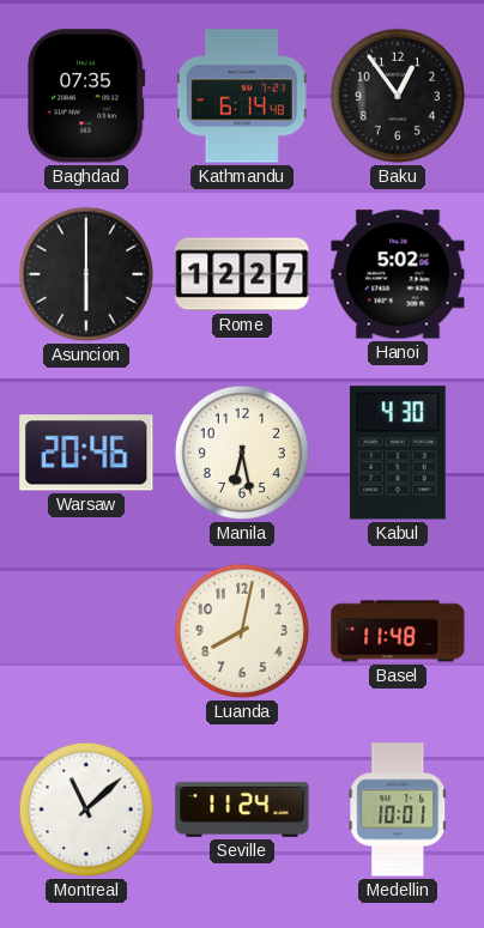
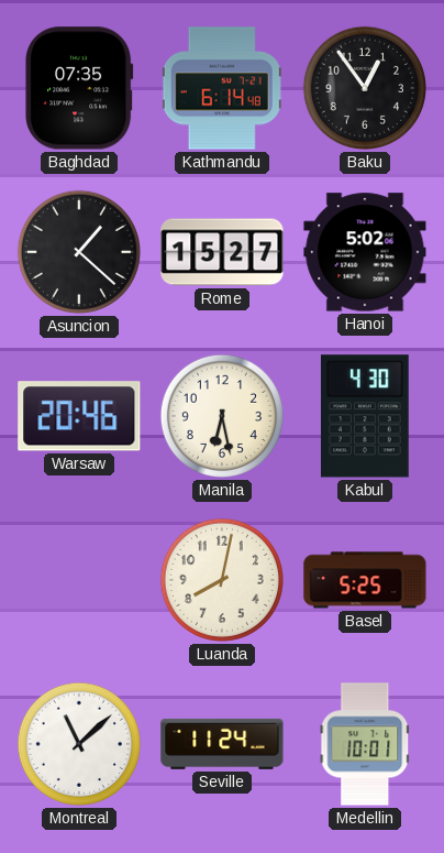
Asuncion: 6:00 -> 1:22 (79, 252)
Rome: 12:27 -> 15:27 (222, 252)
Basel: 11:48 -> 5:25 (365, 580)
